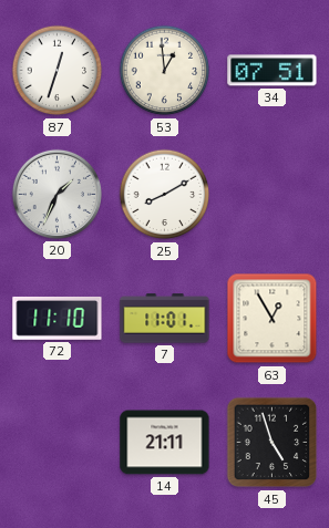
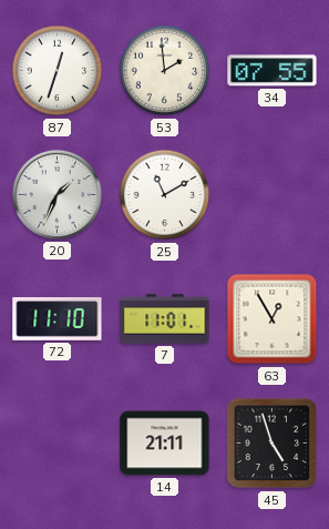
53: 12:59 -> 1:59 (165, 71)
34: 07:51 -> 07:55 (273, 71)
25: 8:10 -> 11:10 (165, 195)
